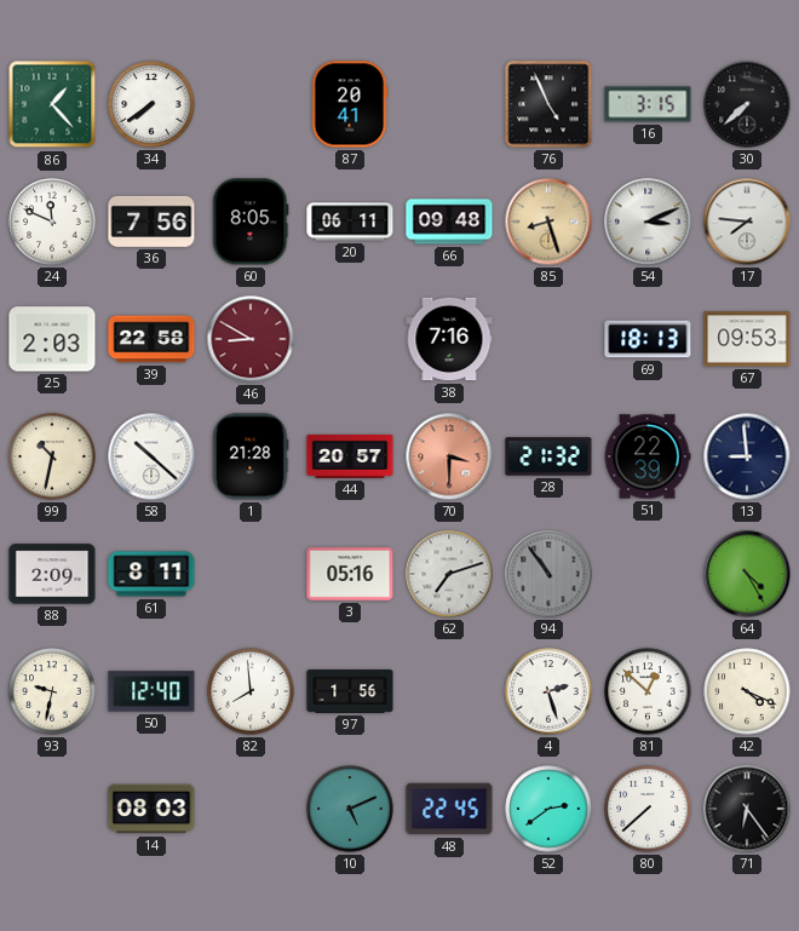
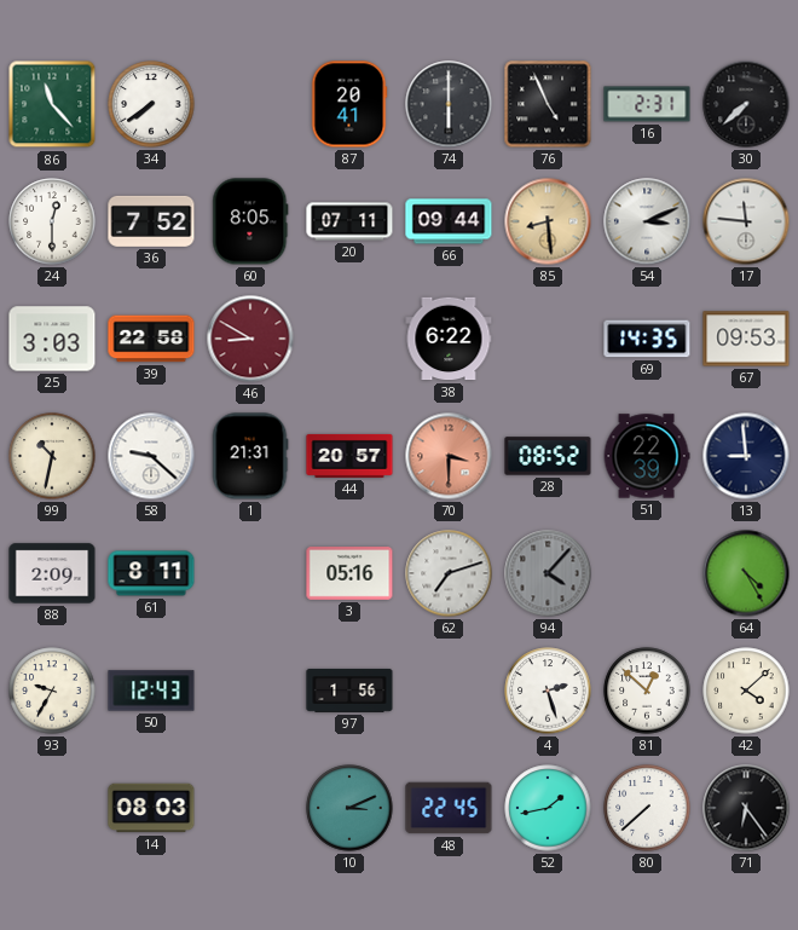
86: 1:23 -> 11:23 (52, 104)
74: none -> 6:00 (449, 104)
16: 3:15 -> 2:31 (647, 104)
24: 11:49 -> 12:30 (52, 221)
36: 7:56 -> 7:52 (151, 221)
20: 06:11 -> 07:11 (349, 221)
66: 09:48 -> 09:44 (449, 221)
85: 8:27 -> 8:29 (548, 221)
17: 7:46 -> 11:46 (746, 221)
25: 2:03 -> 3:03 (52, 339)
38: 7:16 -> 6:22 (449, 339)
69: 18:13 -> 14:35 (647, 339)
58: 10:22 -> 9:22 (151, 456)
1: 21:28 -> 21:31 (250, 456)
28: 21:32 -> 08:52 (548, 456)
94: 10:54 -> 4:07 (548, 573)
93: 9:32 -> 9:35 (52, 691)
50: 12:40 -> 12:43 (151, 691)
82: 7:59 -> none (251, 691)
42: 4:19 -> 4:08 (746, 691)
10: 5:11 -> 3:11 (349, 808)
52: 2:39 -> 1:43 (548, 808)
